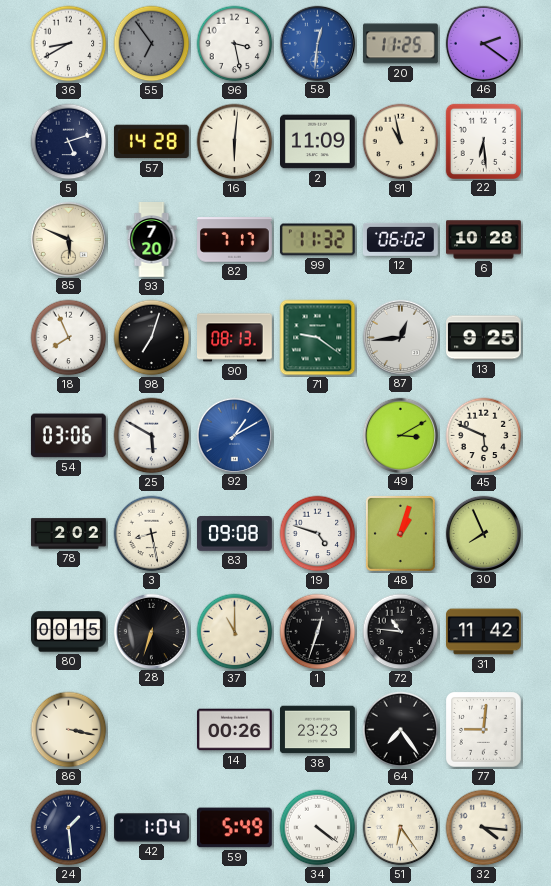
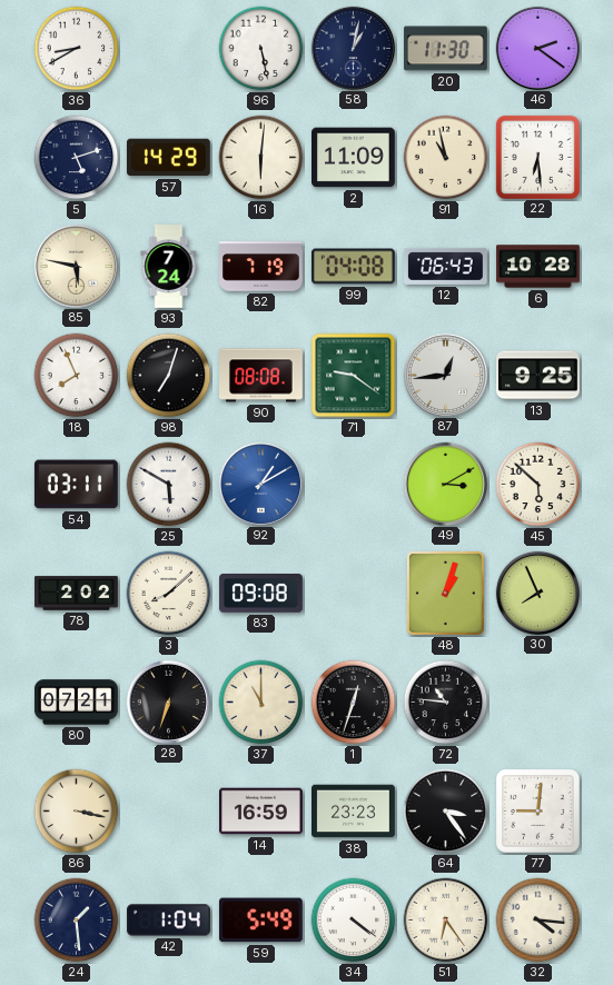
55: 6:54 -> none (152, 44)
96: 3:28 -> 5:28 (261, 49)
58: 12:31 -> 1:02 (353, 48)
58 dial: blue -> navy (353, 48)
20: 11:25 -> 11:30 (445, 49)
57: 14:28 -> 14:29 (168, 158)
85: 5:49 -> 5:47 (76, 266)
93: 7:20 -> 7:24 (169, 267)
82: 7:17 -> 7:19 (261, 267)
99: 11:32 -> 04:08 (353, 267)
12: 06:02 -> 06:43 (445, 266)
90: 08:13 -> 08:08 (261, 376)
54: 03:06 -> 03:11 (76, 485)
45: 5:49 -> 5:52 (538, 485)
3: 8:28 -> 8:08 (169, 594)
19: 4:48 -> none (318, 534)
80: 00:15 -> 07:21 (77, 703)
31: 11:42 -> none (484, 632)
14: 00:26 -> 16:59 (261, 812)
64: 7:24 -> 3:24 (446, 812)
